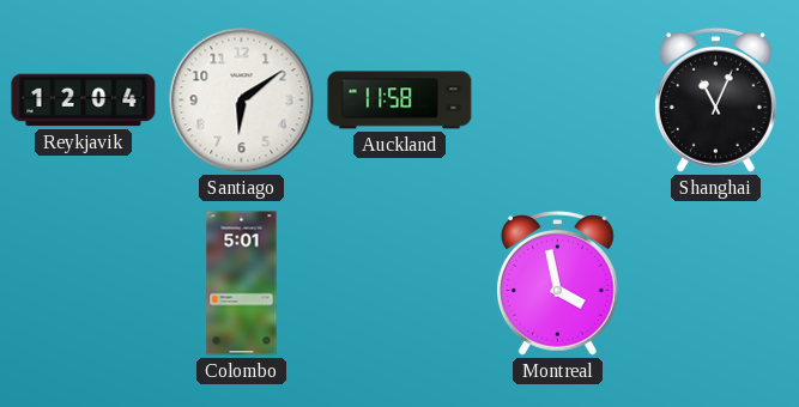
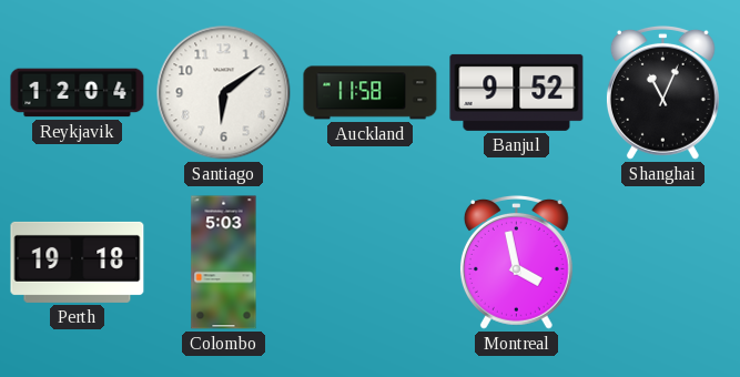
Banjul: none -> 9:52 (517, 92)
Perth: none -> 19:18 (78, 262)
Colombo: 5:01 -> 5:03 (224, 263)
